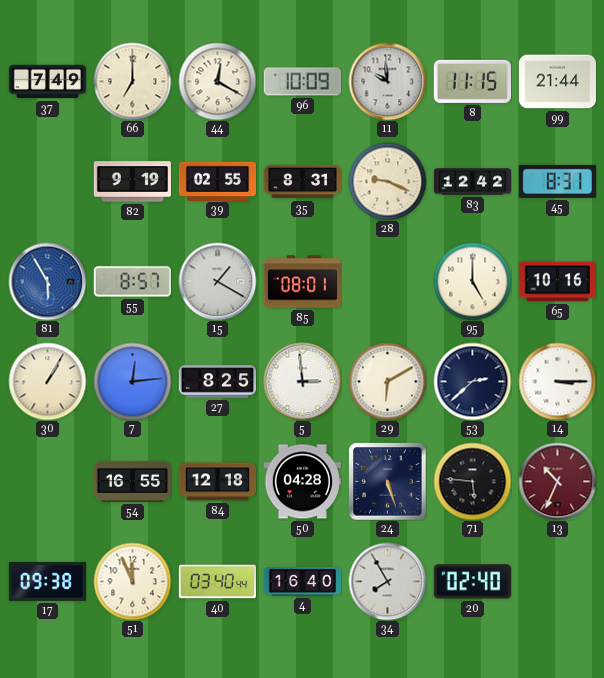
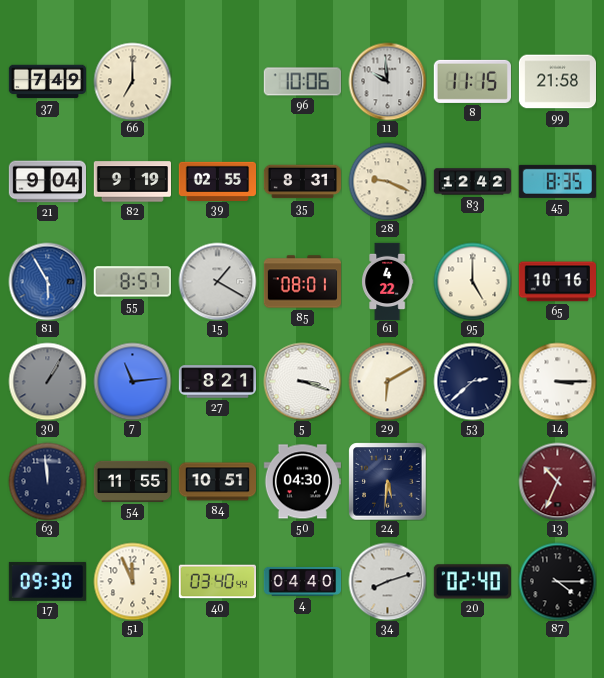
44: 12:20 -> none (217, 81)
96: 10:09 -> 10:06 (302, 82)
99: 21:44 -> 21:58 (557, 82)
21: none -> 9:04 (47, 182)
45: 8:31 -> 8:35 (557, 181)
61: none -> 4:22 (388, 281)
30 dial: cream -> grey (47, 381)
7: 12:14 -> 11:14 (132, 381)
27: 8:25 -> 8:21 (217, 382)
5: 2:59 -> 3:18 (302, 381)
63: none -> 11:59 (47, 481)
54: 16:55 -> 11:55 (132, 481)
84: 12:18 -> 10:51 (217, 482)
50: 04:28 -> 04:30 (302, 482)
24: 5:27 -> 5:31 (387, 481)
71: 5:46 -> none (472, 481)
17: 09:38 -> 09:30 (47, 581)
4: 16:40 -> 04:40 (302, 581)
34: 7:55 -> 8:12 (387, 581)
87: none -> 4:15 (557, 581)
